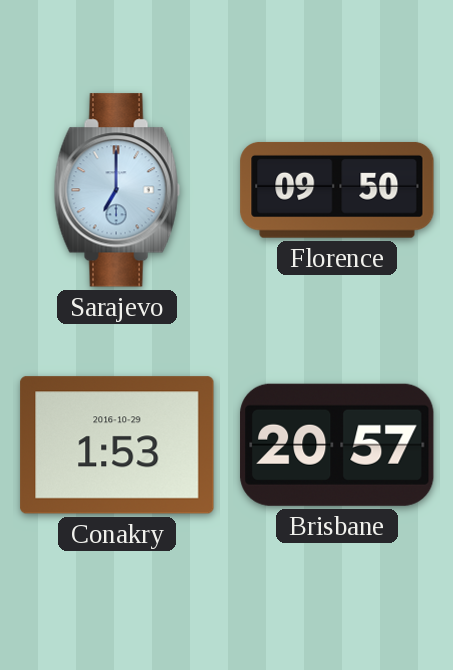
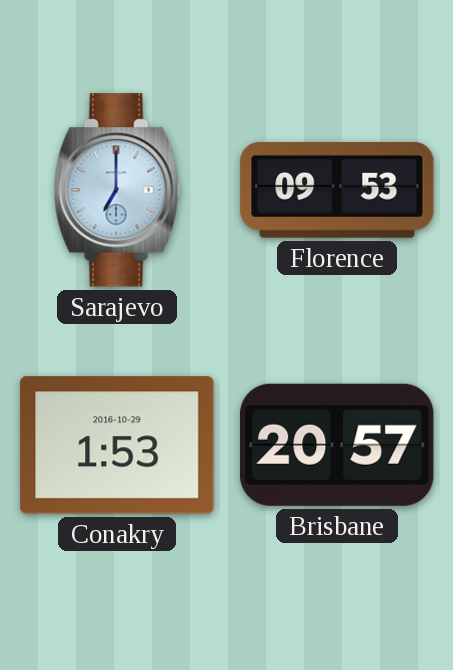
Florence: 09:50 -> 09:53 (337, 190)
